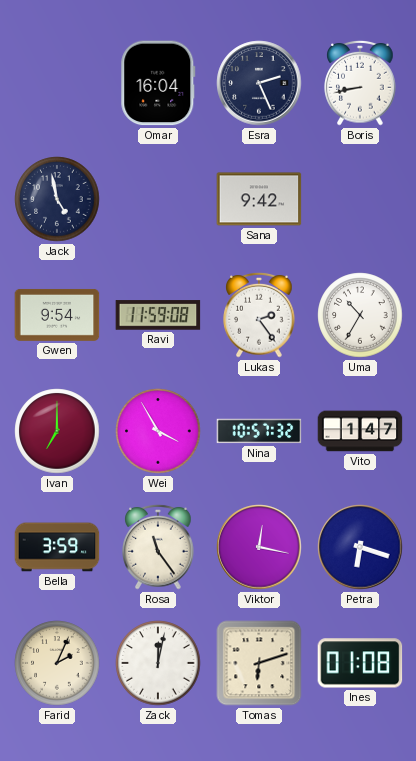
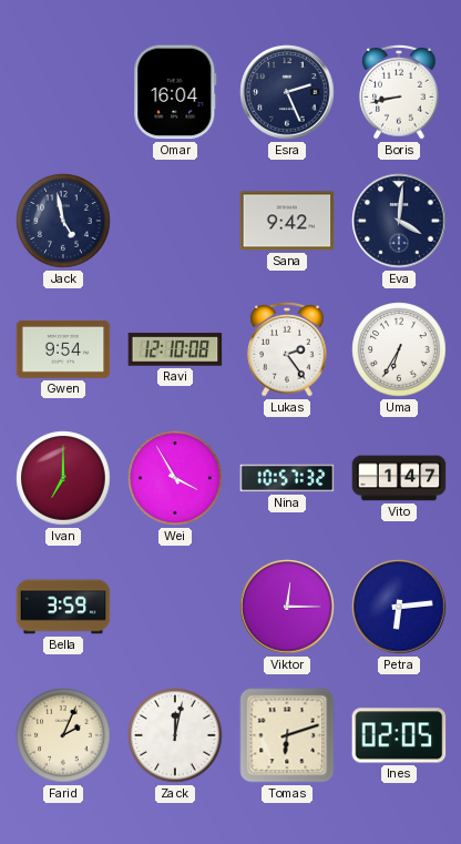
Eva: none -> 4:01 (399, 221)
Ravi: 11:59 -> 12:10 (175, 349)
Uma: 10:35 -> 6:35 (399, 349)
Rosa: 11:24 -> none (158, 547)
Viktor: 12:17 -> 12:15 (287, 607)
Petra: 6:18 -> 6:14 (399, 607)
Ines: 01:08 -> 02:05 (399, 735)
